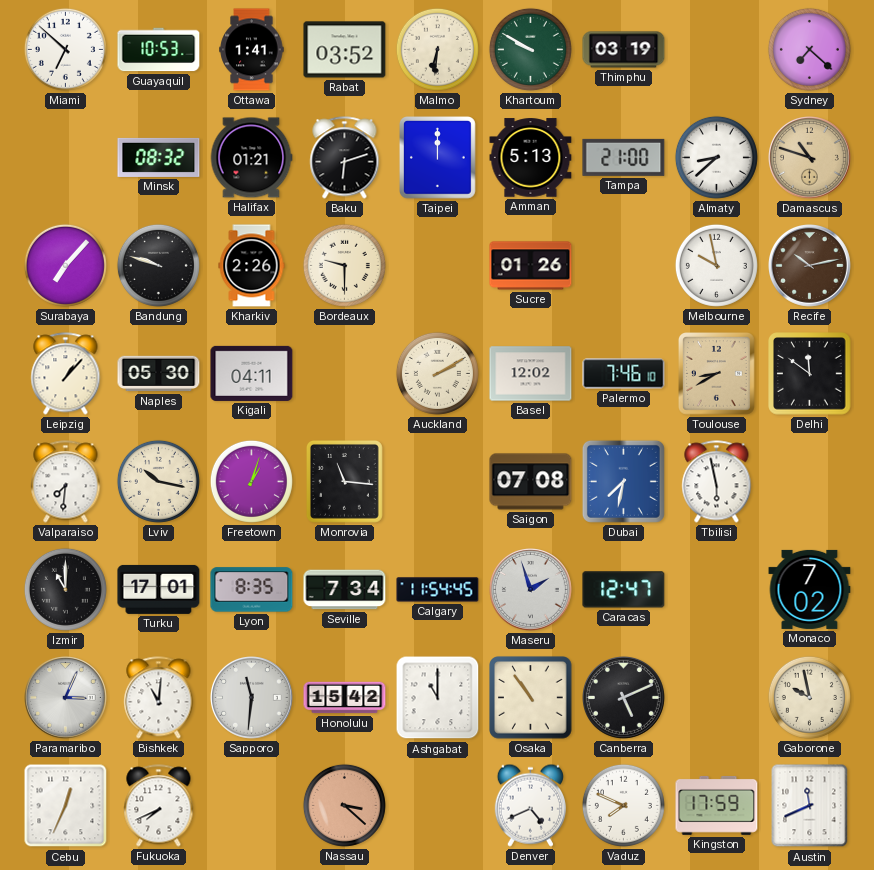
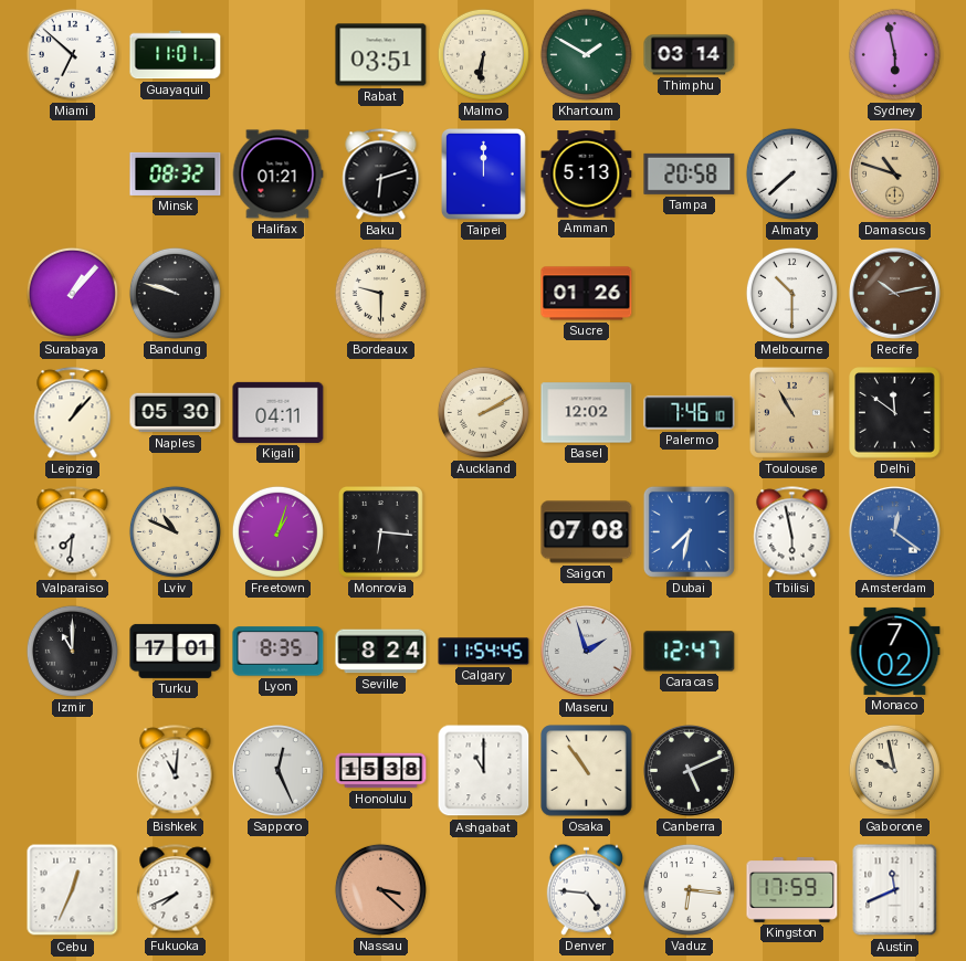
Guayaquil: 10:53 -> 11:01 (176, 55)
Ottawa: 1:41 -> none (252, 50)
Rabat: 03:52 -> 03:51 (381, 55)
Khartoum: 9:50 -> 1:50 (586, 54)
Thimphu: 03:19 -> 03:14 (690, 55)
Sydney: 7:22 -> 5:58 (894, 54)
Tampa: 21:00 -> 20:58 (690, 173)
Almaty: 8:38 -> 7:38 (791, 173)
Surabaya: 7:07 -> 1:07 (72, 293)
Kharkiv: 2:26 -> none (252, 266)
Melbourne: 9:58 -> 10:30 (791, 293)
Toulouse: 8:40 -> 10:55 (792, 413)
Lviv: 10:17 -> 10:49 (175, 531)
Monrovia: 11:16 -> 6:16 (380, 532)
Amsterdam: none -> 12:21 (895, 532)
Seville: 7:34 -> 8:24 (381, 652)
Paramaribo: 3:04 -> none (66, 698)
Sapporo: 11:31 -> 12:26 (279, 771)
Honolulu: 15:42 -> 15:38 (381, 771)
Denver: 4:41 -> 4:46 (586, 889)
Vaduz: 7:49 -> 6:16 (689, 889)
